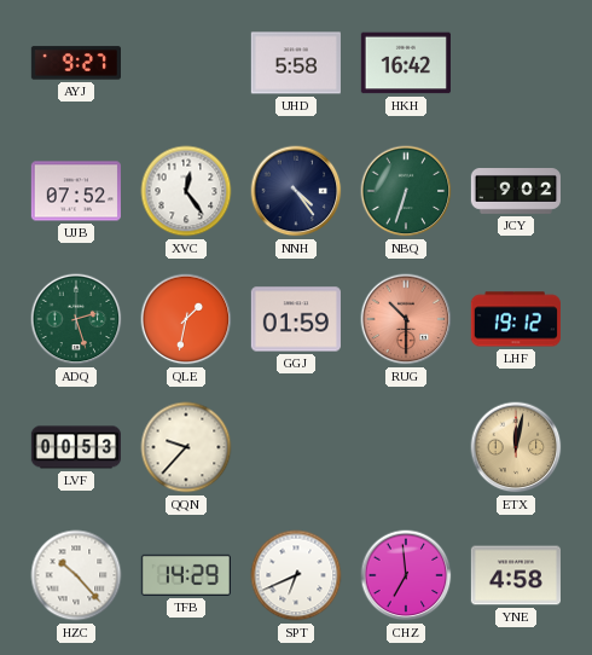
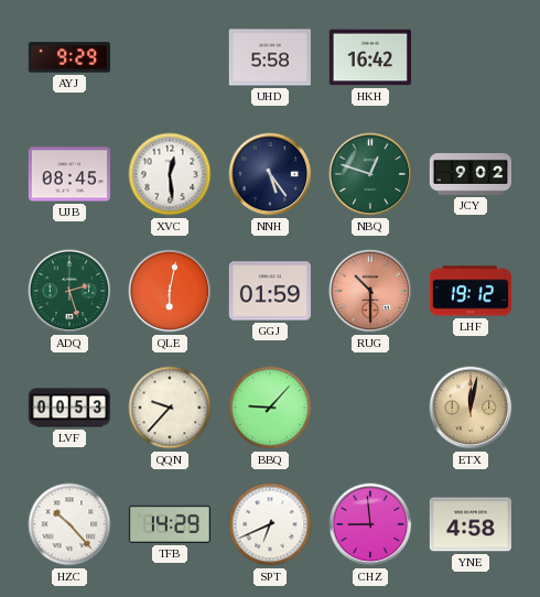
AYJ: 9:27 -> 9:29 (68, 57)
UJB: 07:52 -> 08:45 (69, 174)
XVC: 12:24 -> 12:29 (170, 174)
NNH: 4:24 -> 5:24 (270, 174)
NBQ: 6:33 -> 12:48 (370, 174)
QLE: 1:32 -> 6:02 (170, 291)
BBQ: none -> 9:07 (270, 408)
CHZ: 6:59 -> 8:59 (370, 524)
